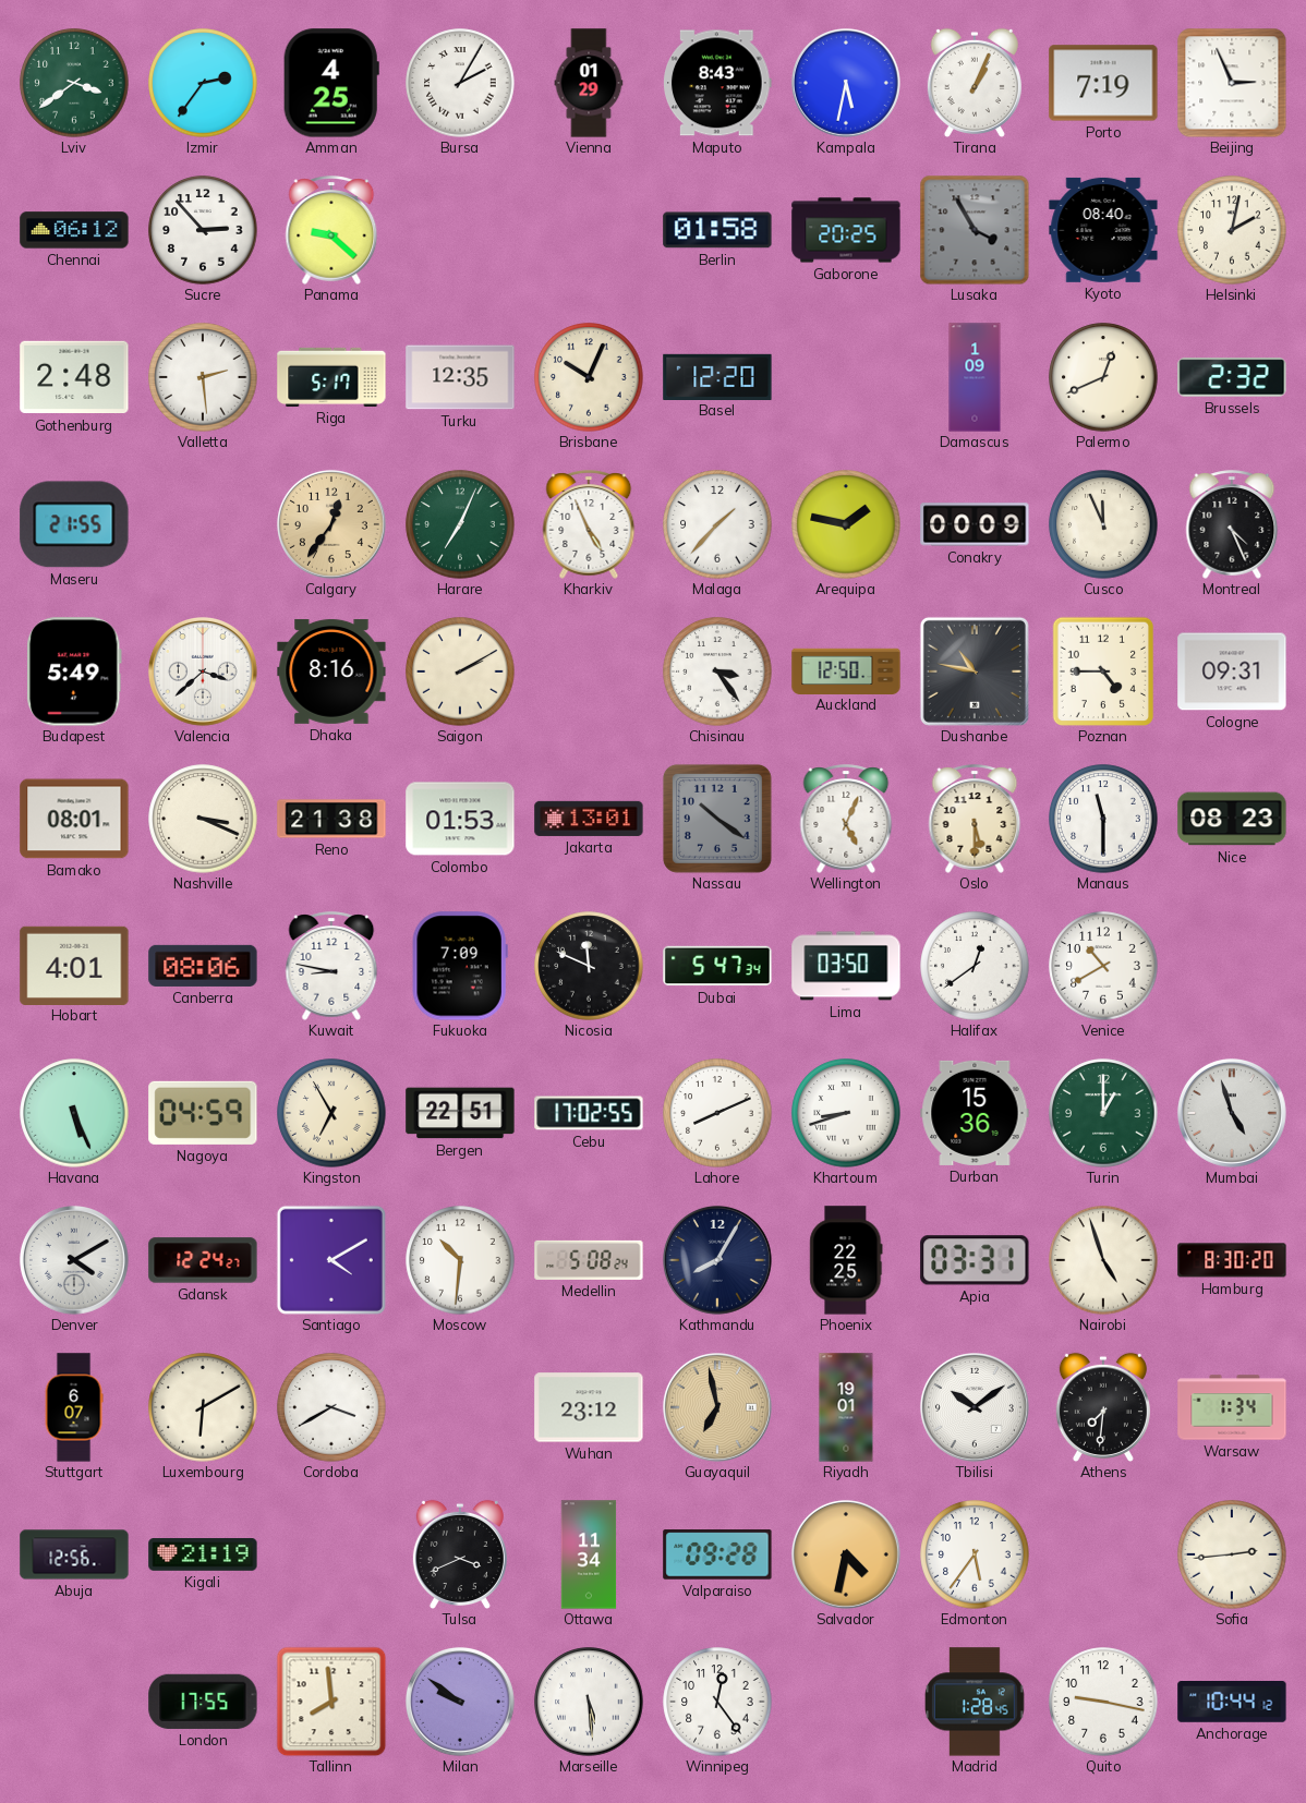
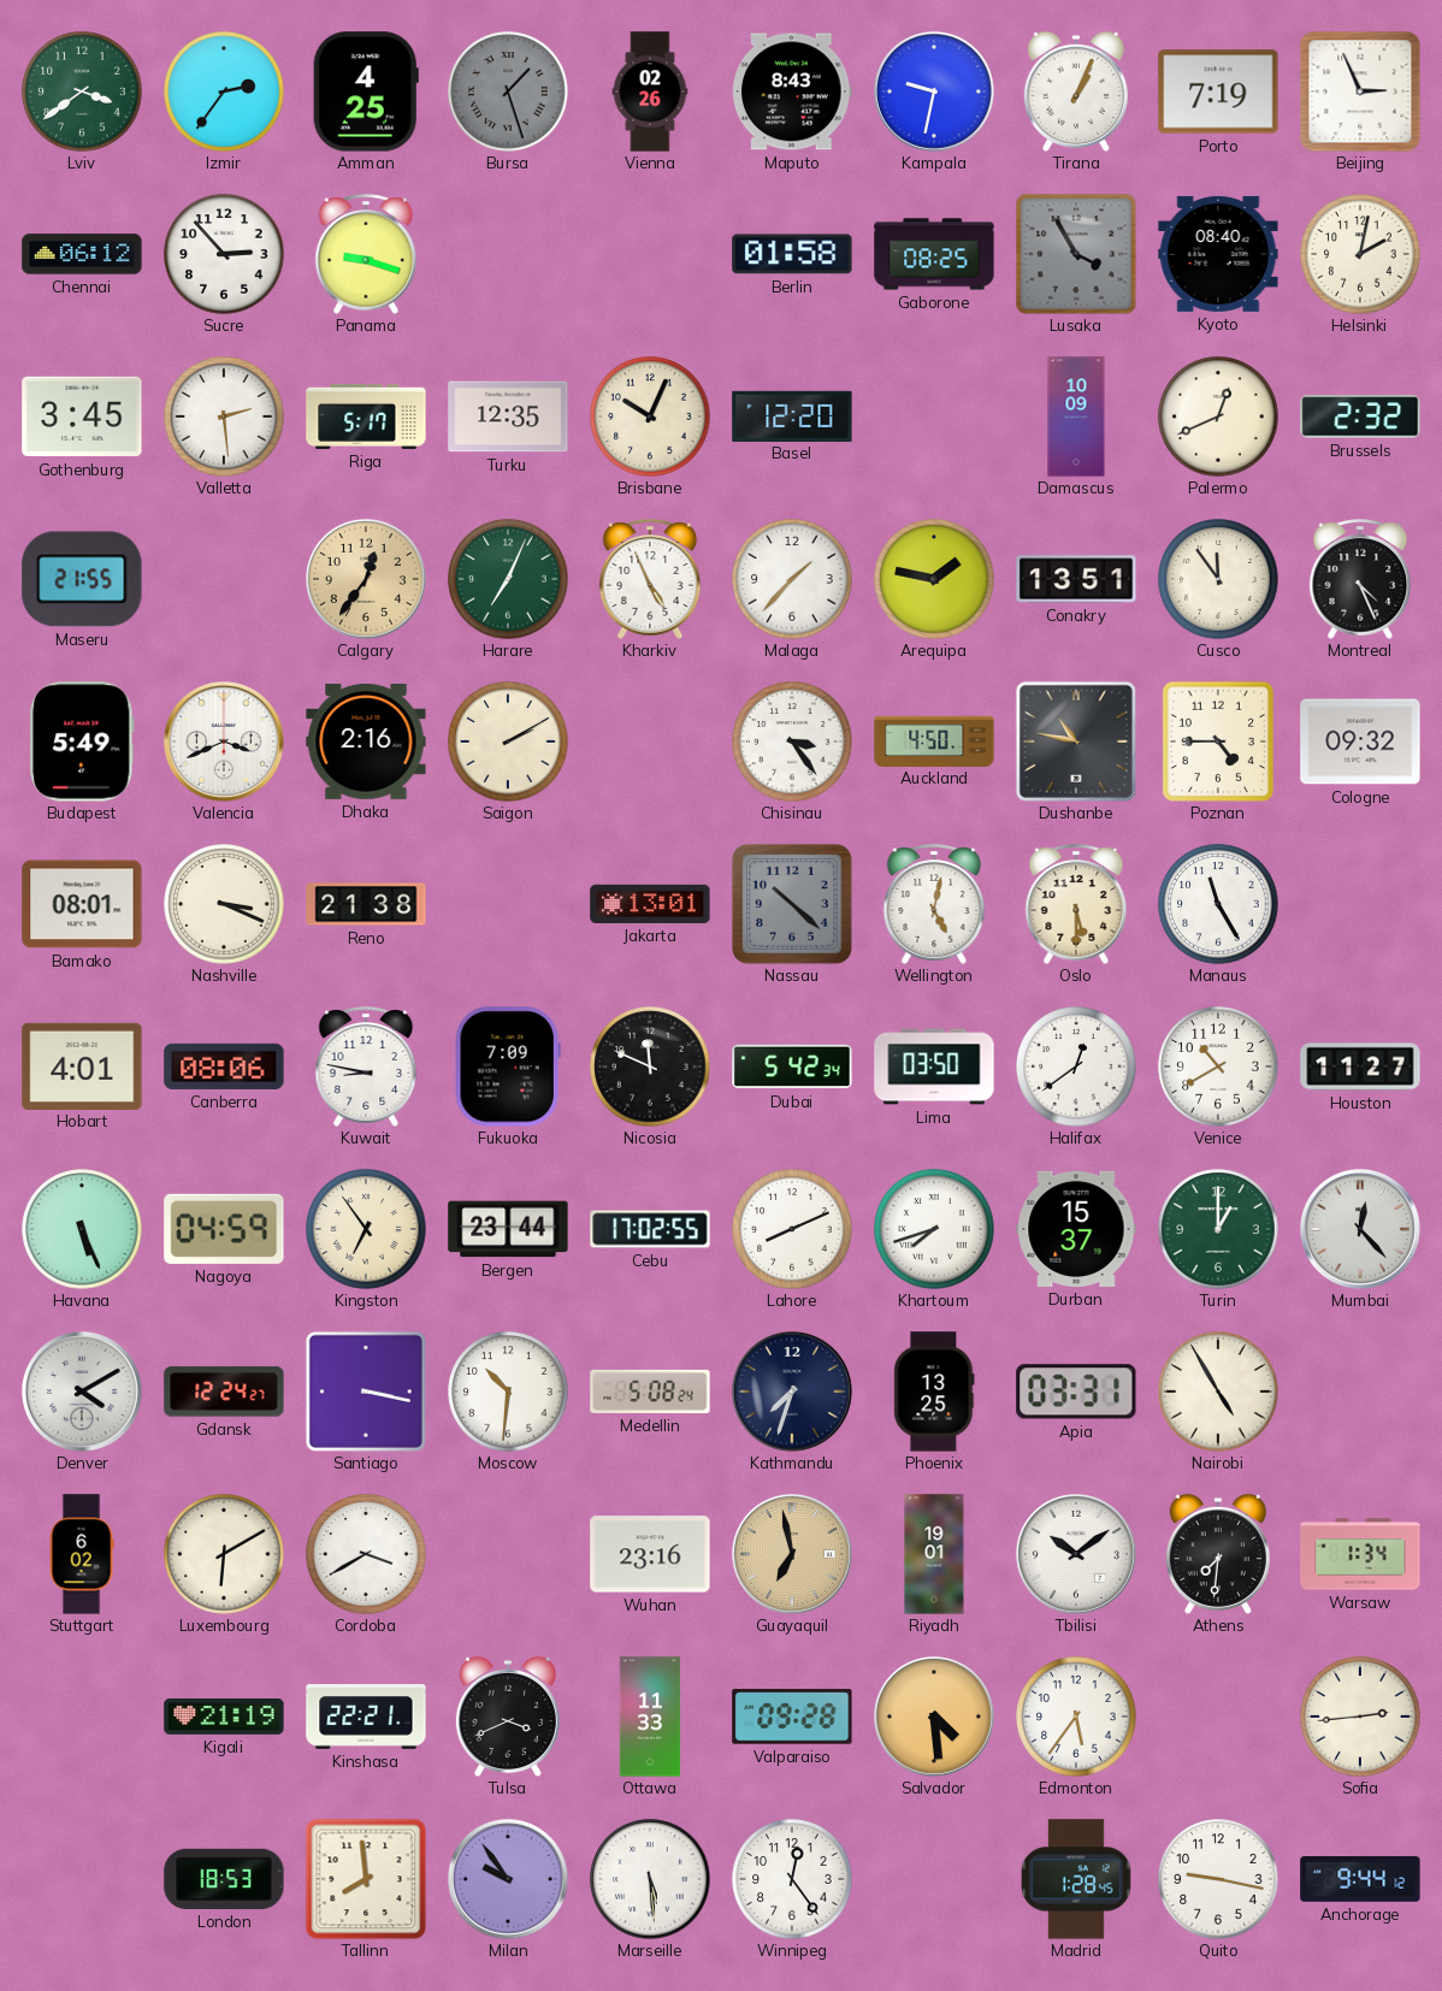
Bursa: 2:05 -> 1:27 (508, 91)
Bursa dial: white -> grey (508, 91)
Vienna: 01:29 -> 02:26 (650, 91)
Kampala: 5:32 -> 9:32 (934, 91)
Panama: 9:22 -> 9:18 (366, 254)
Gaborone: 20:25 -> 08:25 (934, 254)
Gothenburg: 2:48 -> 3:45 (82, 416)
Damascus: 1:09 -> 10:09 (1076, 416)
Conakry: 00:09 -> 13:51 (1076, 579)
Cusco: 11:56 -> 11:54 (1218, 579)
Valencia: 3:38 -> 3:41 (224, 742)
Dhaka: 8:16 -> 2:16 (366, 742)
Auckland: 12:50 -> 4:50 (934, 740)
Cologne: 09:31 -> 09:32 (1360, 742)
Colombo: 01:53 -> none (460, 819)
Nassau: 10:21 -> 10:22 (792, 904)
Wellington: 5:04 -> 5:02 (934, 904)
Manaus: 11:30 -> 11:25 (1218, 904)
Nice: 08:23 -> none (1232, 819)
Dubai: 5:47 -> 5:42 (792, 1067)
Houston: none -> 11:27 (1360, 1067)
Kingston: 6:55 -> 6:54 (366, 1229)
Bergen: 22:51 -> 23:44 (508, 1229)
Khartoum: 8:42 -> 7:42 (934, 1229)
Durban: 15:36 -> 15:37 (1076, 1229)
Mumbai: 4:57 -> 12:23 (1360, 1229)
Santiago: 4:10 -> 3:17 (366, 1392)
Kathmandu: 8:05 -> 7:33 (792, 1392)
Phoenix: 22:25 -> 13:25 (934, 1392)
Nairobi: 4:57 -> 4:55 (1218, 1392)
Hamburg: 8:30 -> none (1232, 1260)
Stuttgart: 6:07 -> 6:02 (82, 1554)
Wuhan: 23:12 -> 23:16 (650, 1554)
Abuja: 12:56 -> none (74, 1554)
Kinshasa: none -> 22:21 (366, 1717)
Ottawa: 11:34 -> 11:33 (650, 1717)
Salvador: 4:32 -> 4:29 (934, 1717)
London: 17:55 -> 18:53 (224, 1879)
Milan: 9:51 -> 9:54 (508, 1879)
Anchorage: 10:44 -> 9:44 (1360, 1880)
